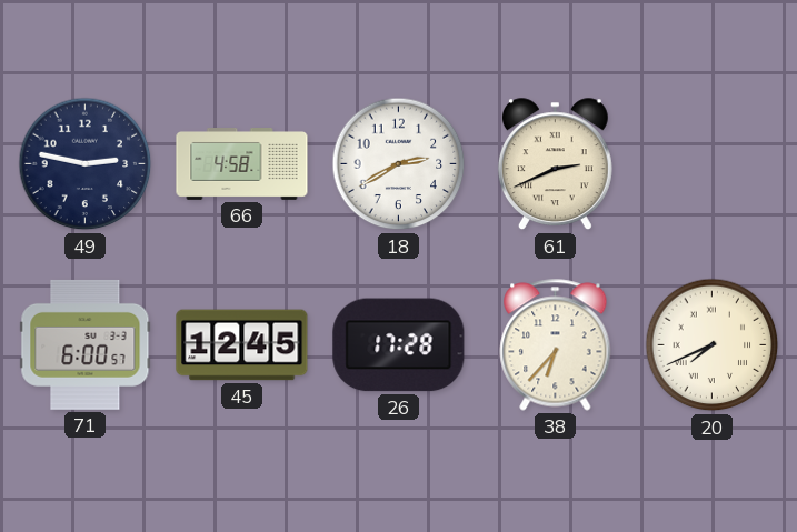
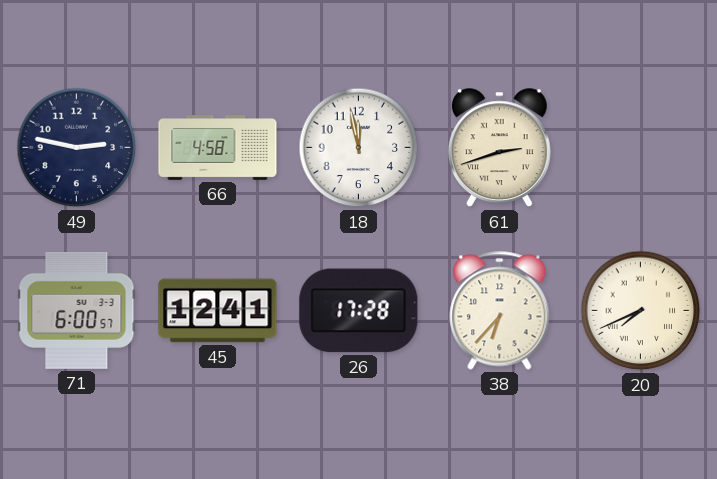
18: 2:40 -> 11:58 (359, 148)
61: 2:41 -> 2:42 (499, 148)
45: 12:45 -> 12:41 (218, 311)
